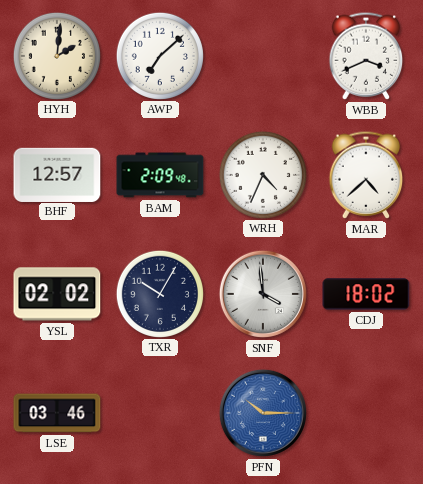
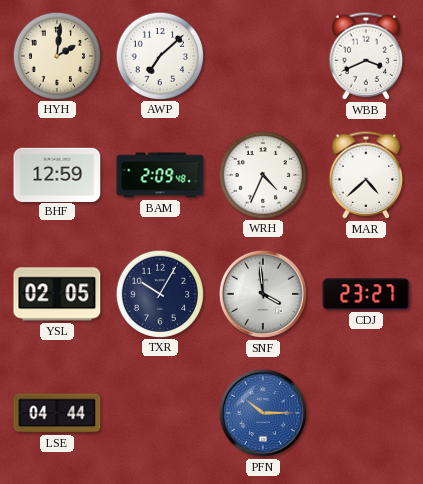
BHF: 12:57 -> 12:59 (57, 174)
YSL: 02:02 -> 02:05 (57, 294)
CDJ: 18:02 -> 23:27 (366, 294)
LSE: 03:46 -> 04:44 (57, 413)
